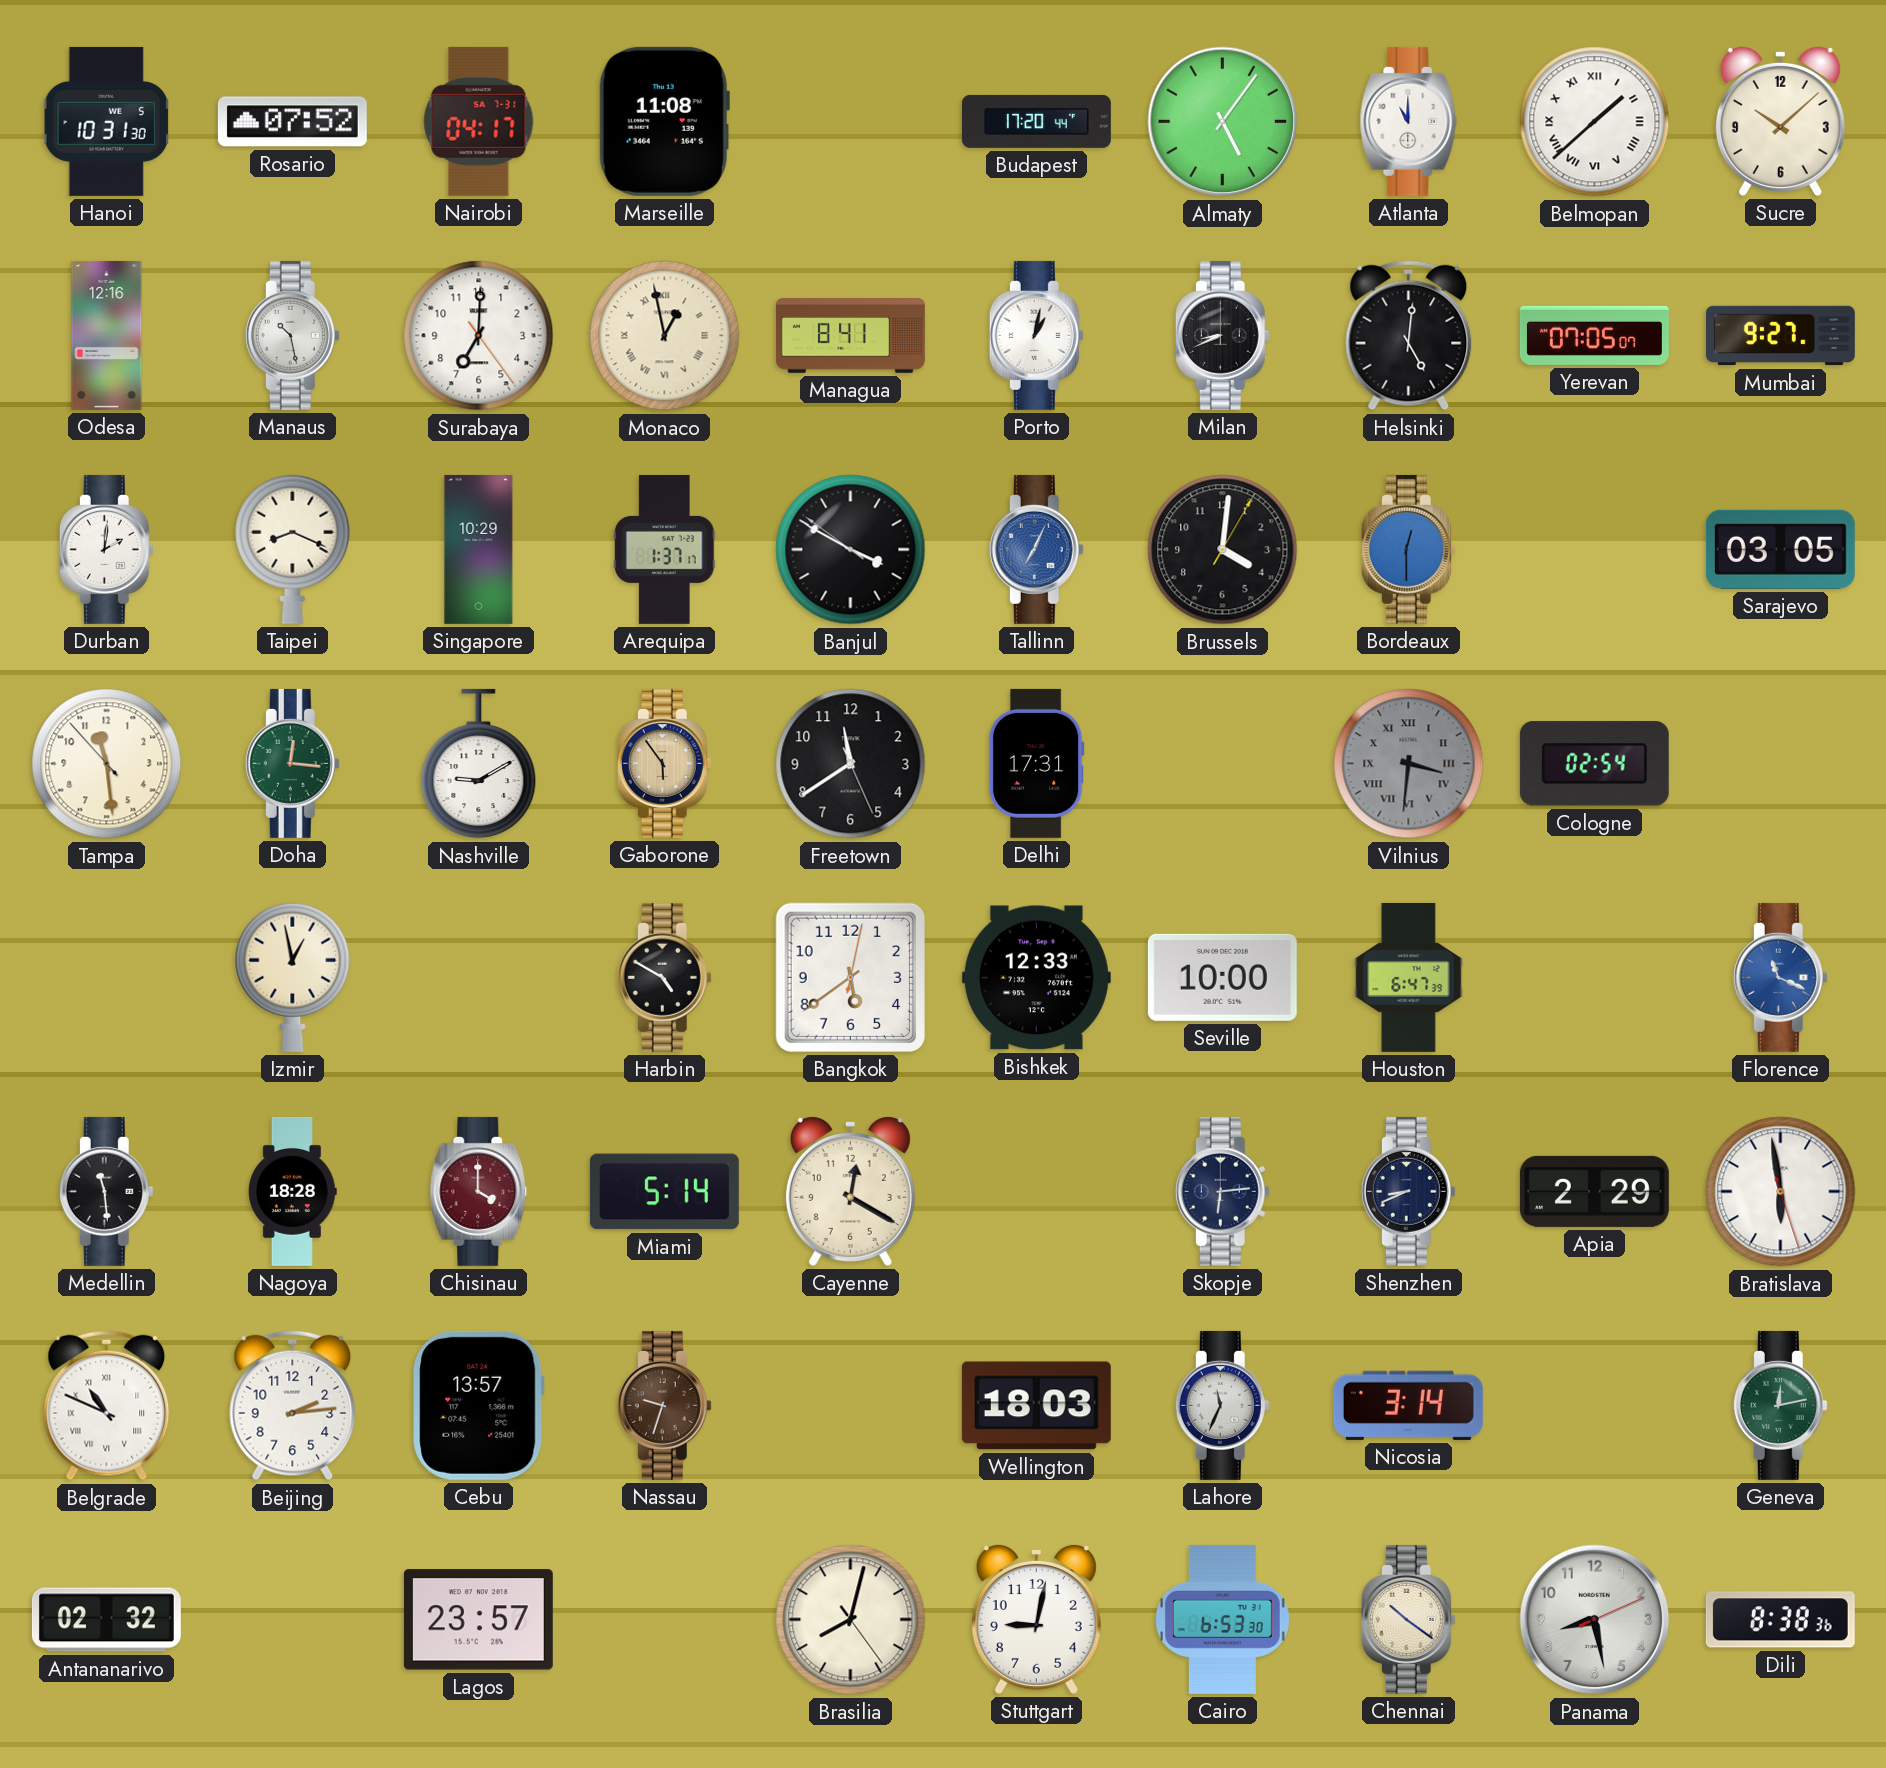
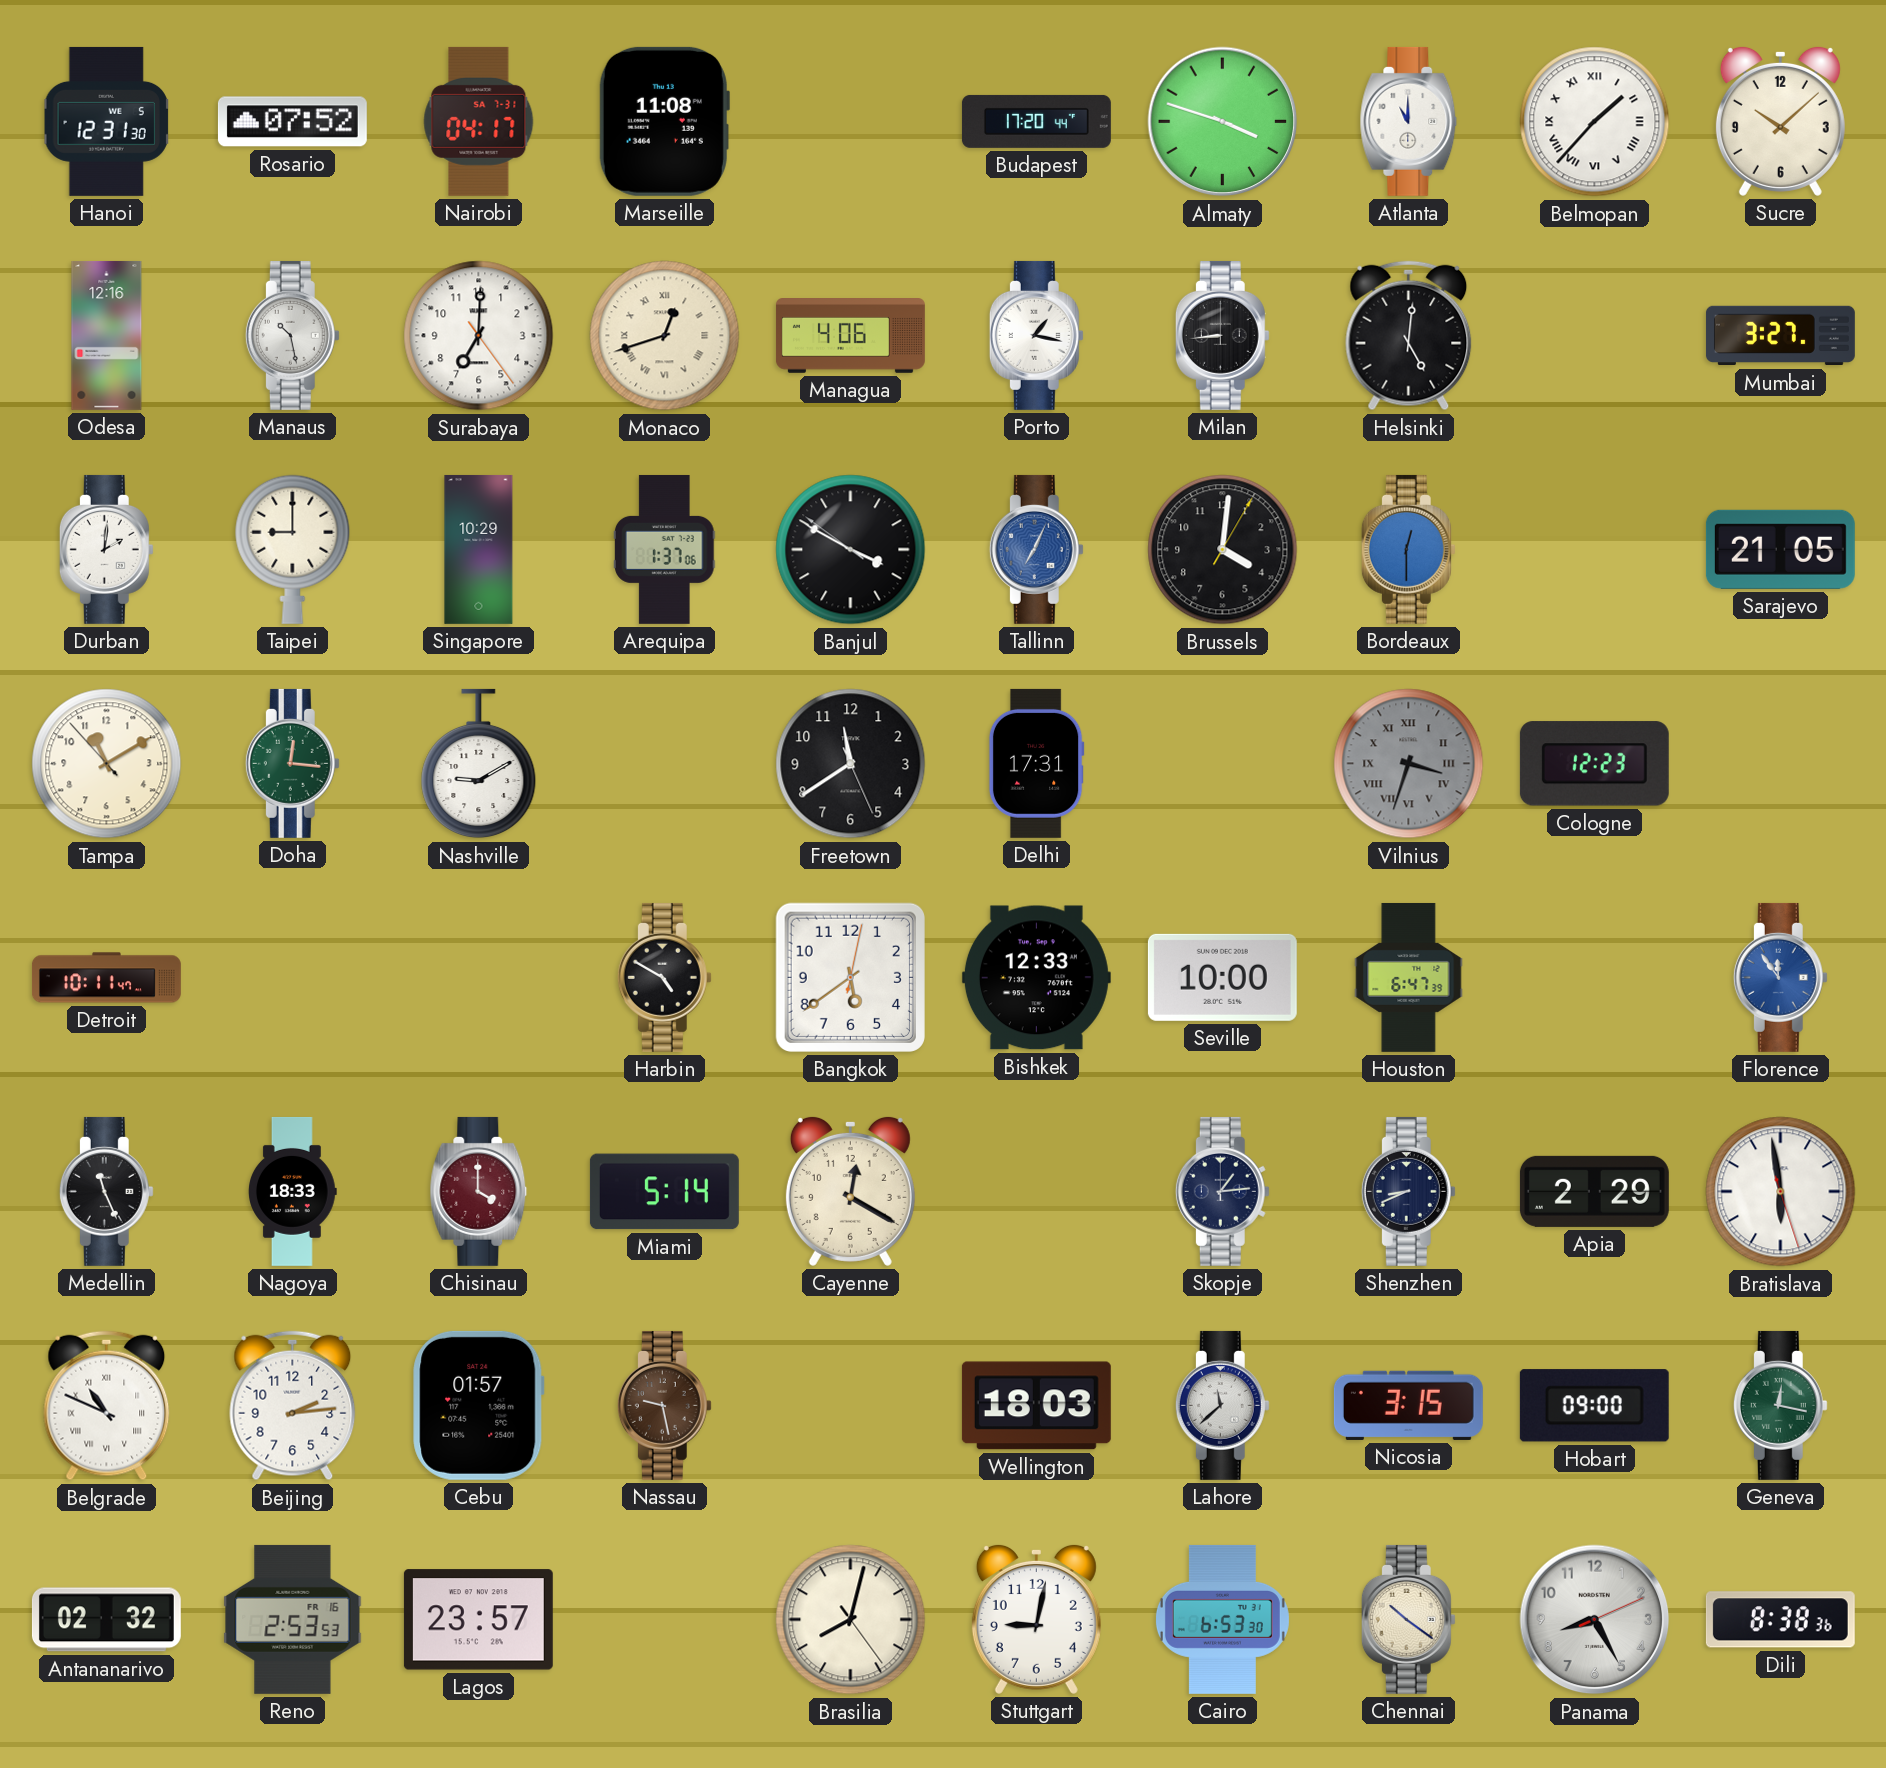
Hanoi: 10:31 -> 12:31 (106, 121)
Almaty: 5:06 -> 3:48 (1223, 122)
Belmopan: 1:38 -> 1:37 (1595, 122)
Monaco: 12:58 -> 12:42 (665, 336)
Managua: 8:41 -> 4:06 (850, 336)
Porto: 1:02 -> 1:17 (1036, 335)
Milan: 8:41 -> 8:44 (1222, 335)
Yerevan: 07:05 -> none (1594, 335)
Mumbai: 9:27 -> 3:27 (1780, 336)
Taipei: 8:19 -> 9:00 (293, 549)
Arequipa: 1:37:17 -> 1:37:06 (664, 549)
Sarajevo: 03:05 -> 21:05 (1780, 549)
Tampa: 11:28 -> 11:09 (107, 764)
Gaborone: 5:54 -> none (664, 763)
Vilnius: 3:31 -> 3:33 (1409, 764)
Cologne: 02:54 -> 12:23 (1594, 764)
Detroit: none -> 10:11 (106, 978)
Izmir: 12:58 -> none (293, 977)
Florence: 11:19 -> 11:54 (1780, 977)
Medellin: 11:29 -> 11:26 (106, 1191)
Nagoya: 18:28 -> 18:33 (293, 1191)
Skopje: 6:14 -> 1:14 (1222, 1191)
Cebu: 13:57 -> 01:57 (479, 1405)
Nassau: 9:33 -> 9:28 (664, 1405)
Lahore: 11:34 -> 11:38 (1222, 1405)
Nicosia: 3:14 -> 3:15 (1408, 1405)
Hobart: none -> 09:00 (1594, 1406)
Geneva: 12:13 -> 12:17 (1780, 1405)
Reno: none -> 2:53 (293, 1619)
Panama: 8:28 -> 8:25 (1595, 1620)
